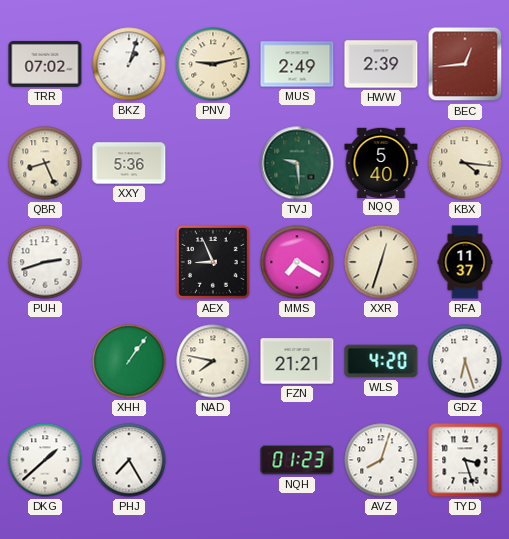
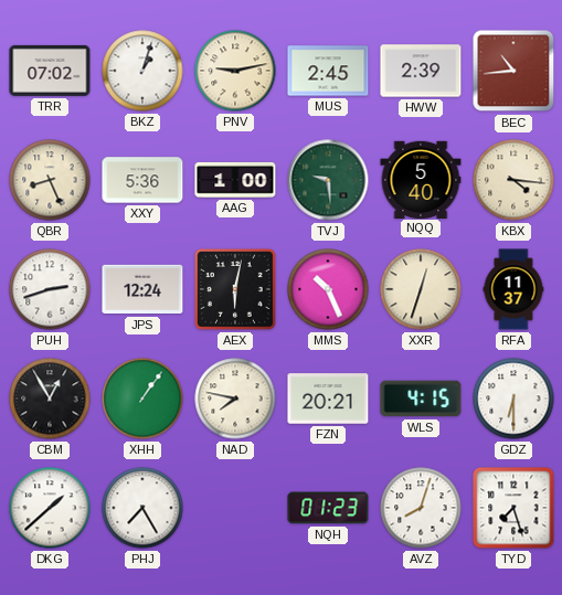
MUS: 2:49 -> 2:45 (328, 71)
BEC: 12:44 -> 10:44 (513, 71)
AAG: none -> 1:00 (235, 180)
JPS: none -> 12:24 (142, 289)
AEX: 8:56 -> 6:02 (236, 290)
MMS: 7:20 -> 10:26 (328, 289)
CBM: none -> 12:55 (50, 399)
FZN: 21:21 -> 20:21 (328, 399)
WLS: 4:20 -> 4:15 (421, 399)
GDZ: 6:27 -> 6:30 (513, 399)
TYD: 3:27 -> 7:27 (513, 508)
